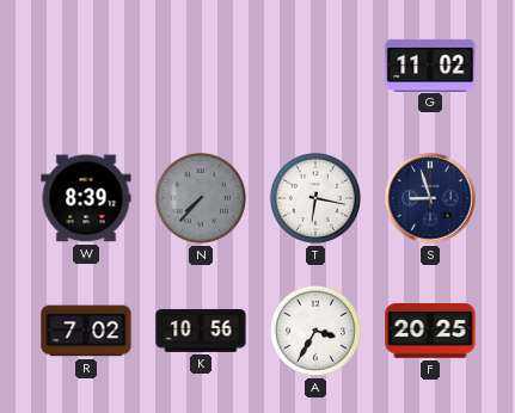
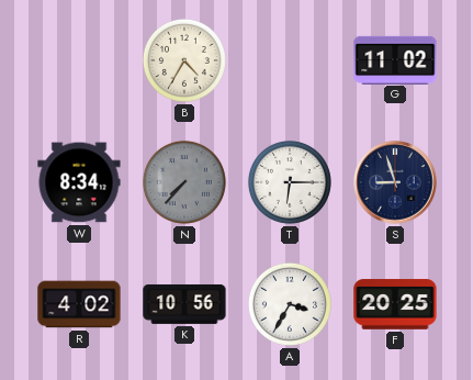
B: none -> 4:35 (184, 60)
W: 8:39 -> 8:34 (79, 182)
T: 6:17 -> 6:15 (290, 182)
R: 7:02 -> 4:02 (79, 304)
